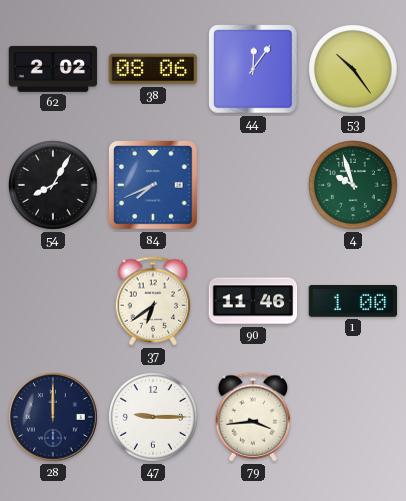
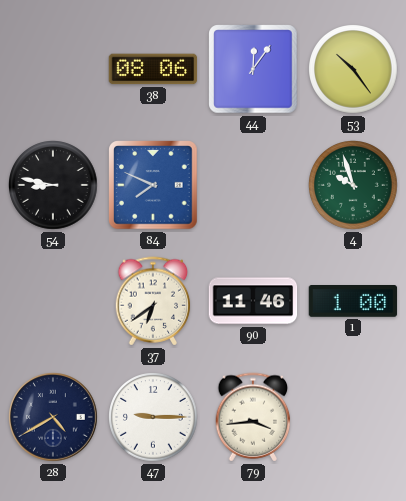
62: 2:02 -> none (53, 69)
54: 8:05 -> 8:47 (54, 186)
84: 7:41 -> 7:49 (153, 185)
28: 12:00 -> 4:40 (54, 418)
